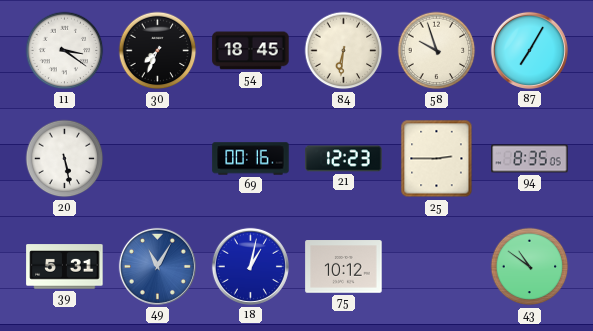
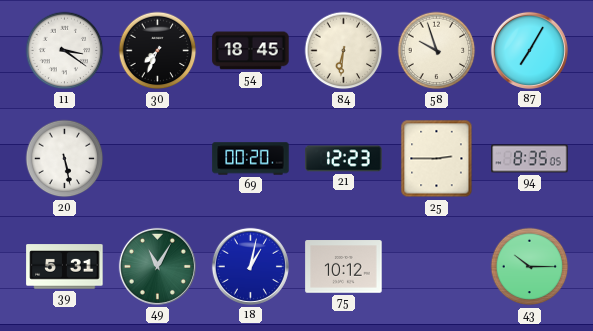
69: 00:16 -> 00:20 (251, 159)
49 dial: blue -> green (157, 266)
43: 10:51 -> 10:15 (530, 267)
